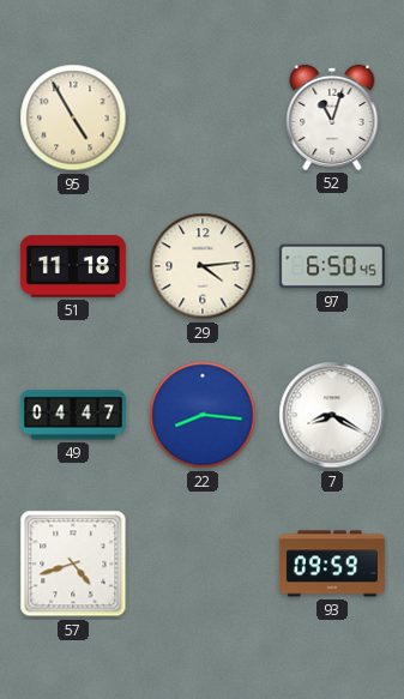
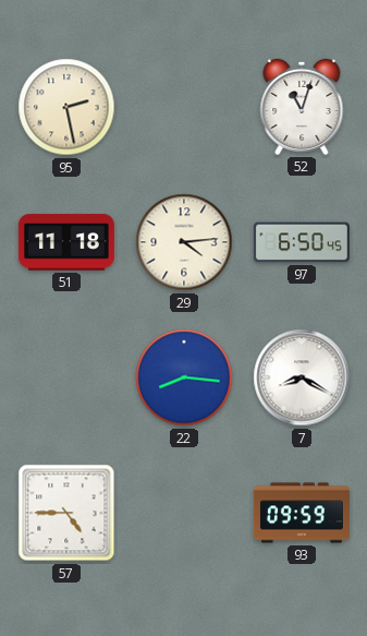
95: 4:55 -> 2:28 (66, 107)
49: 04:47 -> none (73, 415)
57: 4:42 -> 4:45 (66, 513)
